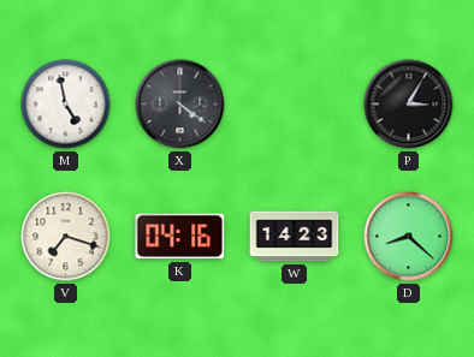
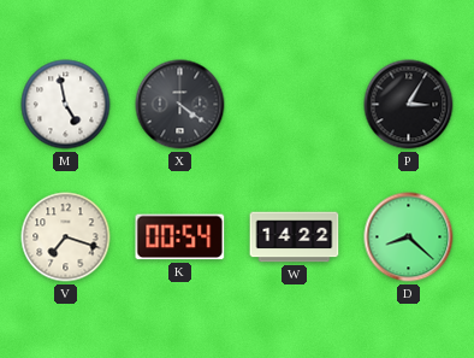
K: 04:16 -> 00:54 (180, 237)
W: 14:23 -> 14:22 (295, 237)
